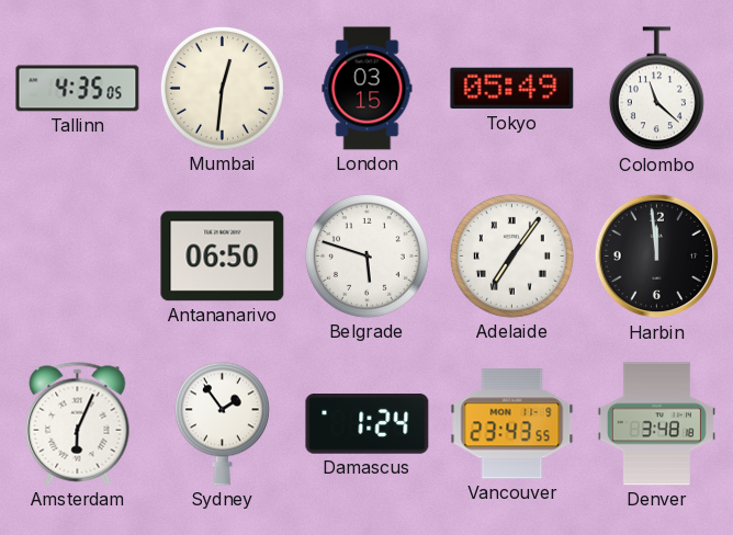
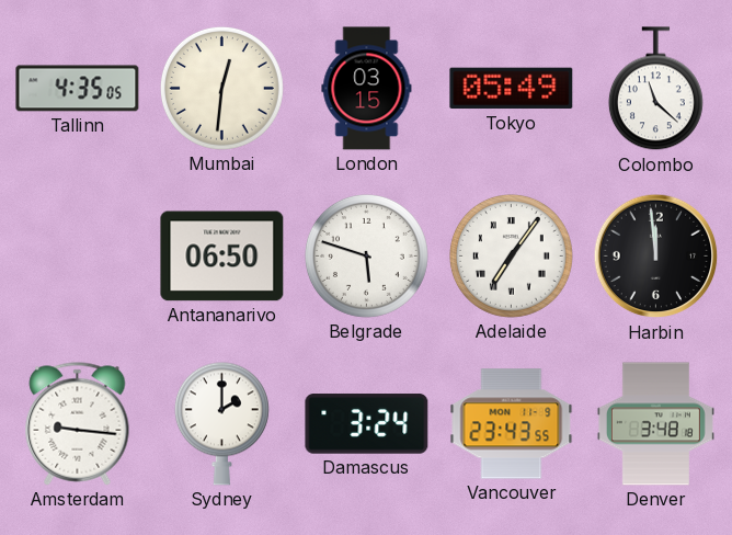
Amsterdam: 6:04 -> 9:16 (78, 424)
Sydney: 1:54 -> 2:00 (221, 423)
Damascus: 1:24 -> 3:24 (367, 424)
